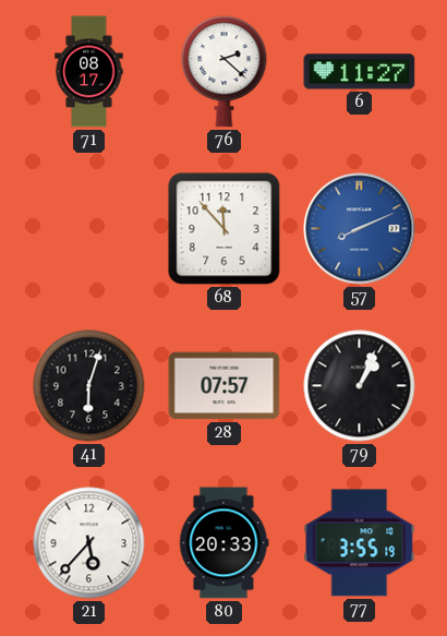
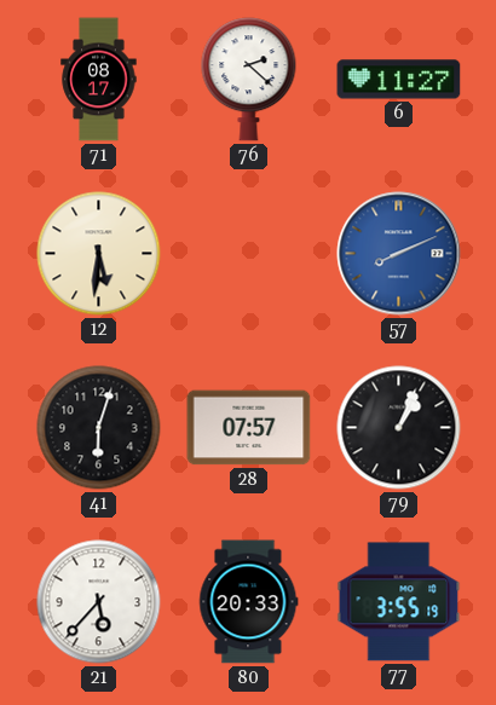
12: none -> 5:31 (99, 254)
68: 11:53 -> none (225, 229)
